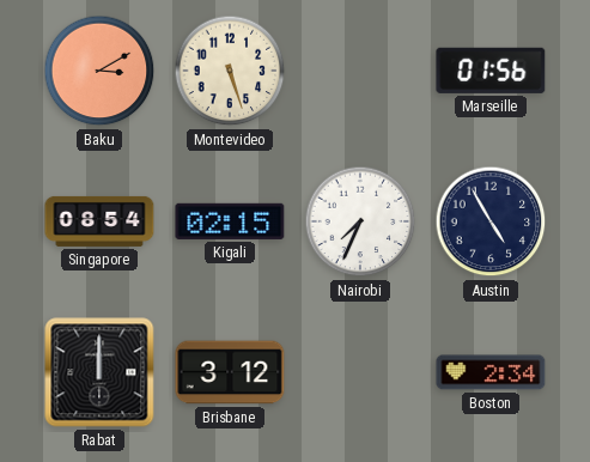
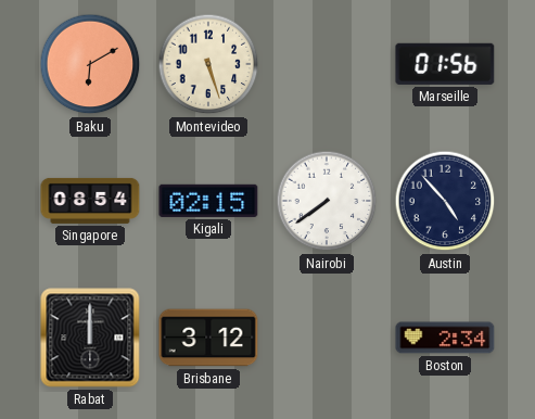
Baku: 3:10 -> 6:10 (90, 64)
Nairobi: 7:34 -> 7:39 (327, 201)
Austin: 4:55 -> 4:53 (445, 201)
